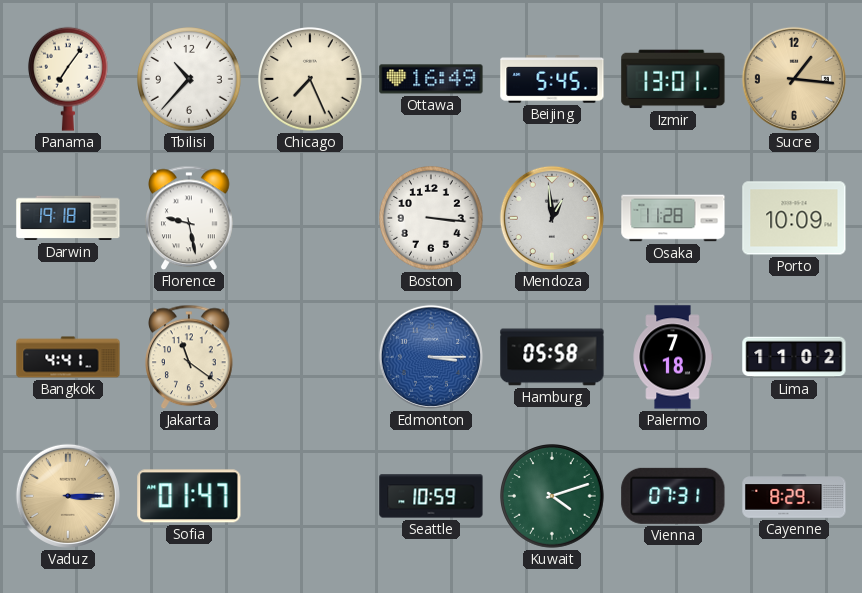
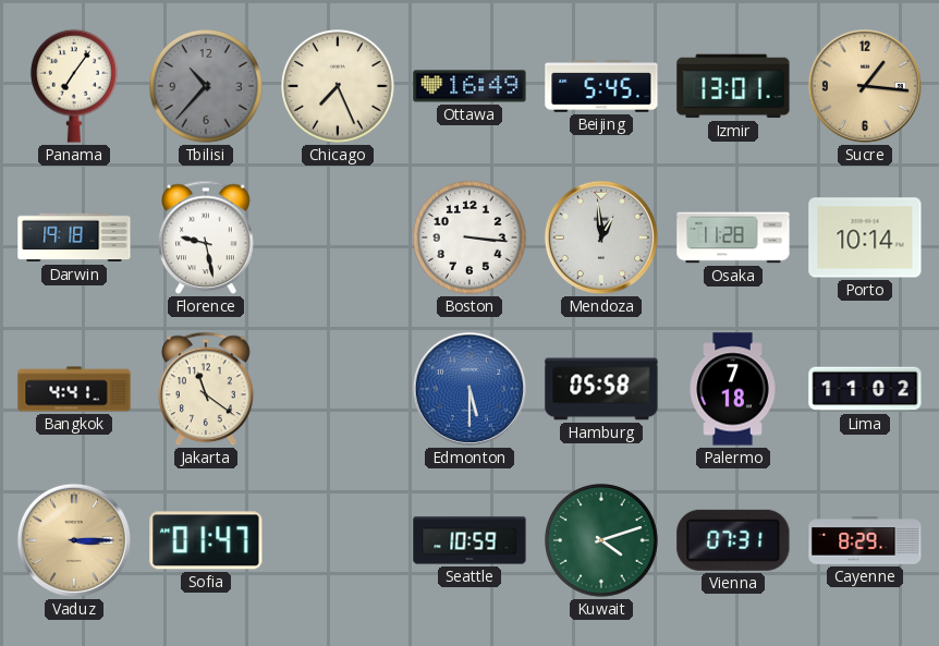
Tbilisi dial: white -> grey (207, 87)
Porto: 10:09 -> 10:14 (865, 237)
Edmonton: 3:15 -> 5:30 (469, 389)
